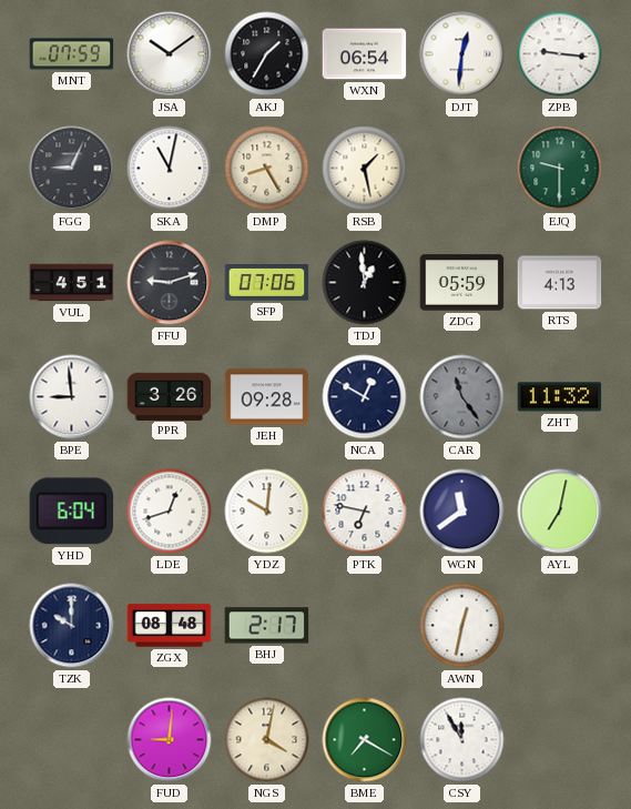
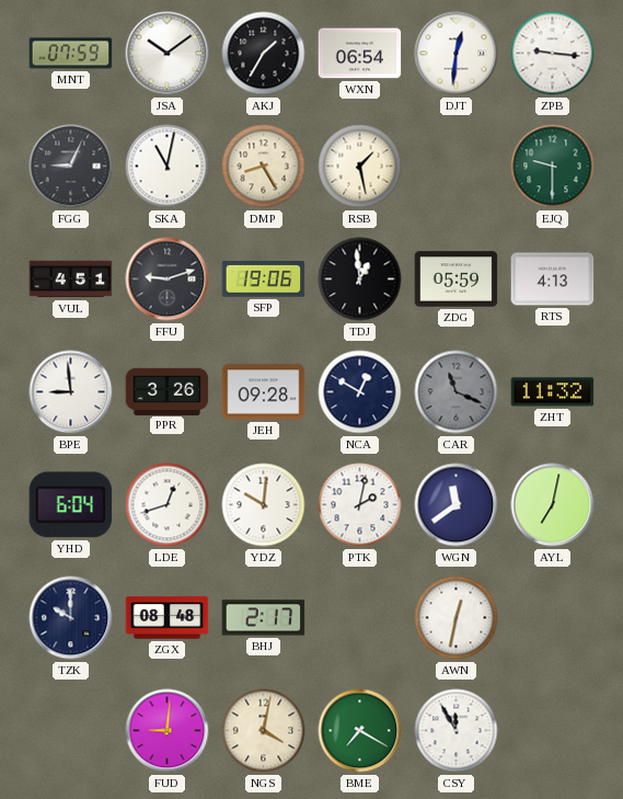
SFP: 07:06 -> 19:06 (264, 279)
CAR: 11:24 -> 11:19 (457, 392)
PTK: 6:47 -> 2:02 (360, 505)
